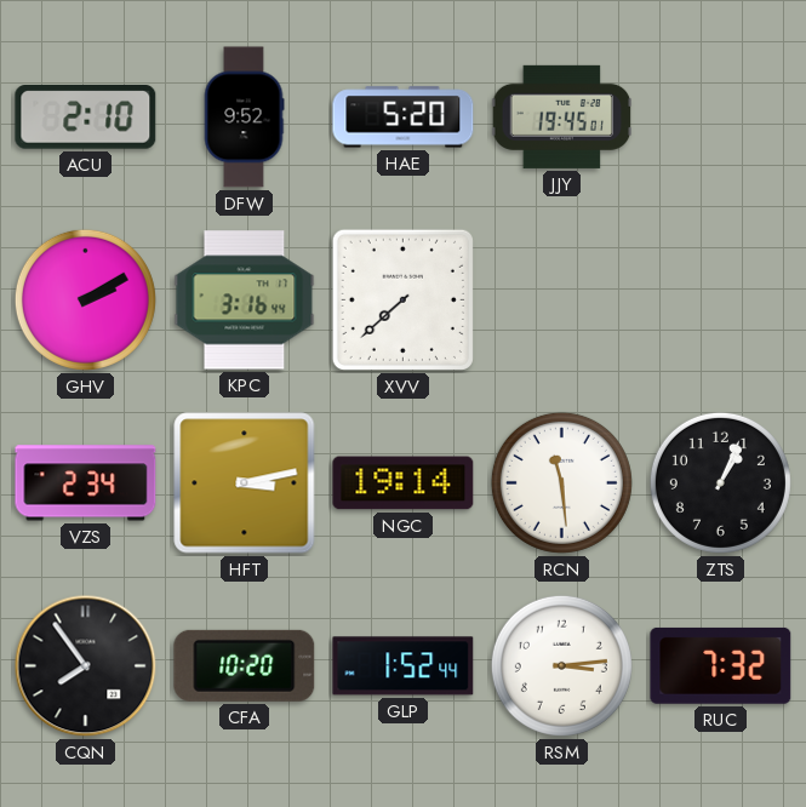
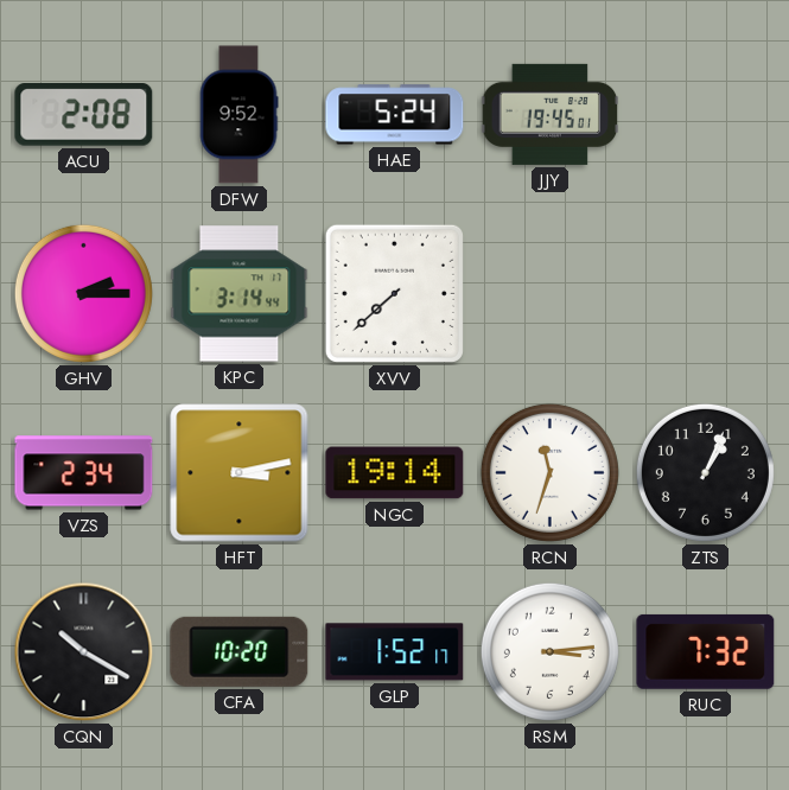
ACU: 2:10 -> 2:08 (84, 115)
HAE: 5:20 -> 5:24 (395, 115)
GHV: 2:10 -> 2:15 (83, 293)
KPC: 3:16 -> 3:14 (240, 294)
RCN: 11:29 -> 11:33 (549, 472)
CQN: 7:54 -> 10:20 (84, 652)
GLP: 1:52:44 -> 1:52:17 (395, 652)
